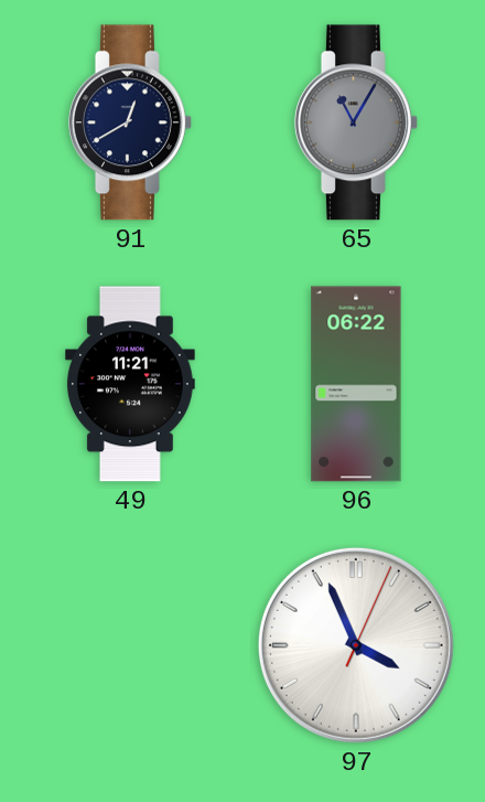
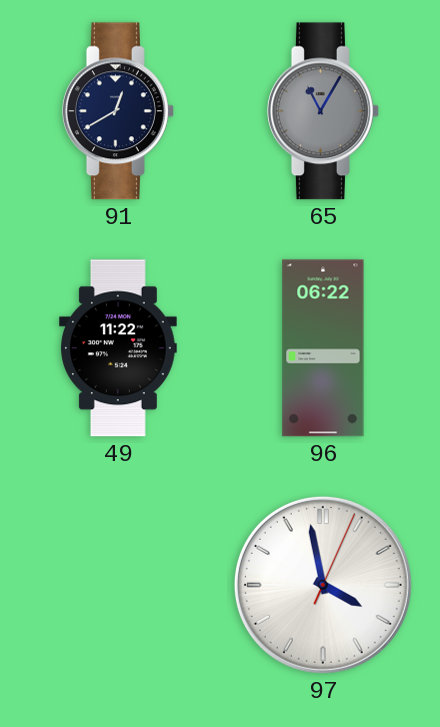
49: 11:21 -> 11:22 (119, 348)
97: 3:56 -> 3:58 (323, 585)
